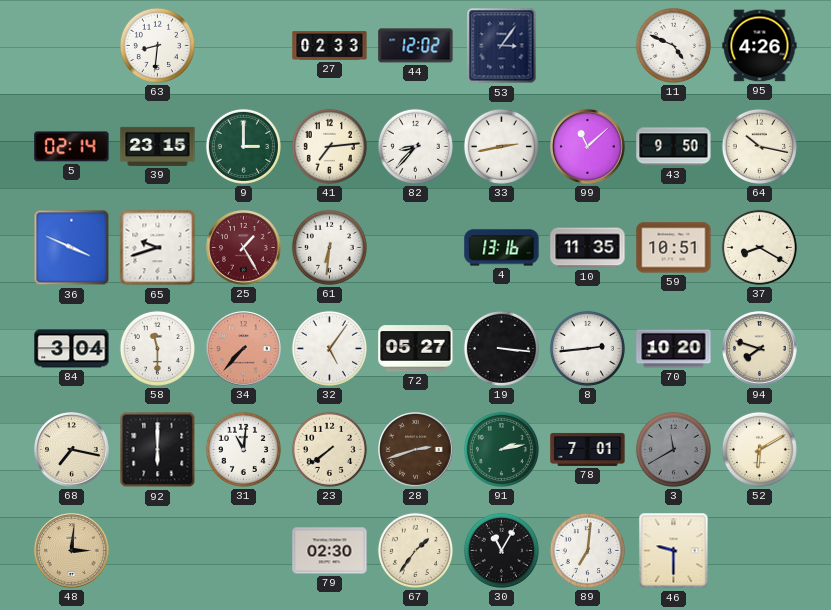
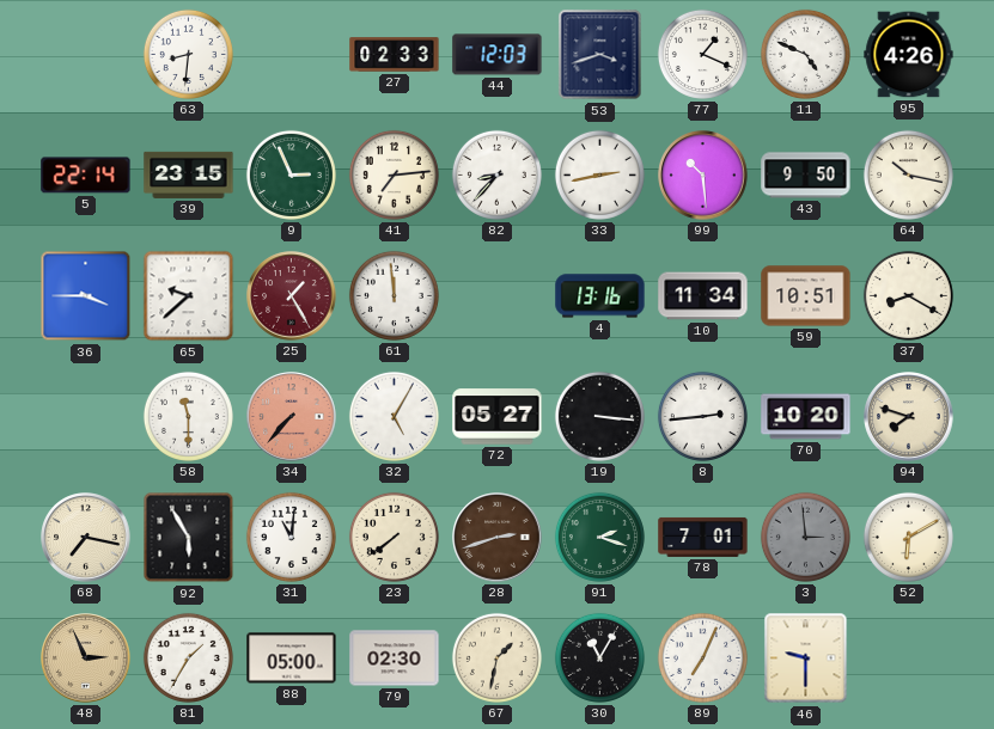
44: 12:02 -> 12:03 (498, 55)
53: 3:06 -> 3:42 (600, 55)
77: none -> 1:19 (702, 54)
5: 02:14 -> 22:14 (86, 176)
9: 3:00 -> 2:56 (291, 174)
99: 11:08 -> 10:29 (703, 176)
36: 3:49 -> 3:45 (86, 296)
65: 9:42 -> 9:38 (189, 296)
61: 6:31 -> 11:59 (394, 295)
10: 11:35 -> 11:34 (703, 296)
84: 3:04 -> none (72, 349)
32: 5:06 -> 5:05 (394, 416)
92: 6:00 -> 5:55 (189, 538)
91: 2:13 -> 2:18 (599, 537)
3: 11:40 -> 2:59 (805, 537)
48: 3:01 -> 2:56 (86, 658)
81: none -> 1:35 (188, 657)
88: none -> 05:00 (292, 658)
67: 1:36 -> 1:32 (496, 657)
89: 7:01 -> 7:04 (702, 657)
